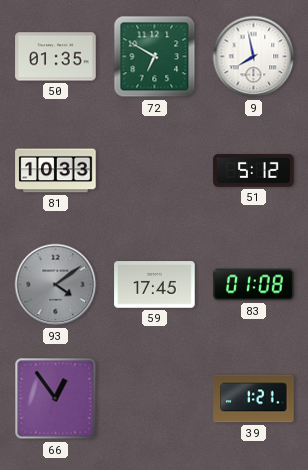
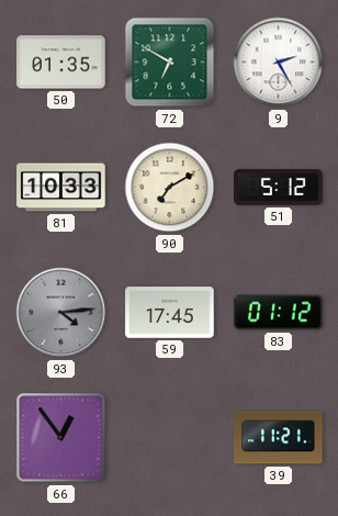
9: 7:58 -> 2:25 (279, 63)
90: none -> 7:10 (170, 188)
93: 4:09 -> 4:14 (61, 313)
83: 01:08 -> 01:12 (279, 313)
39: 1:21 -> 11:21 (279, 438)
